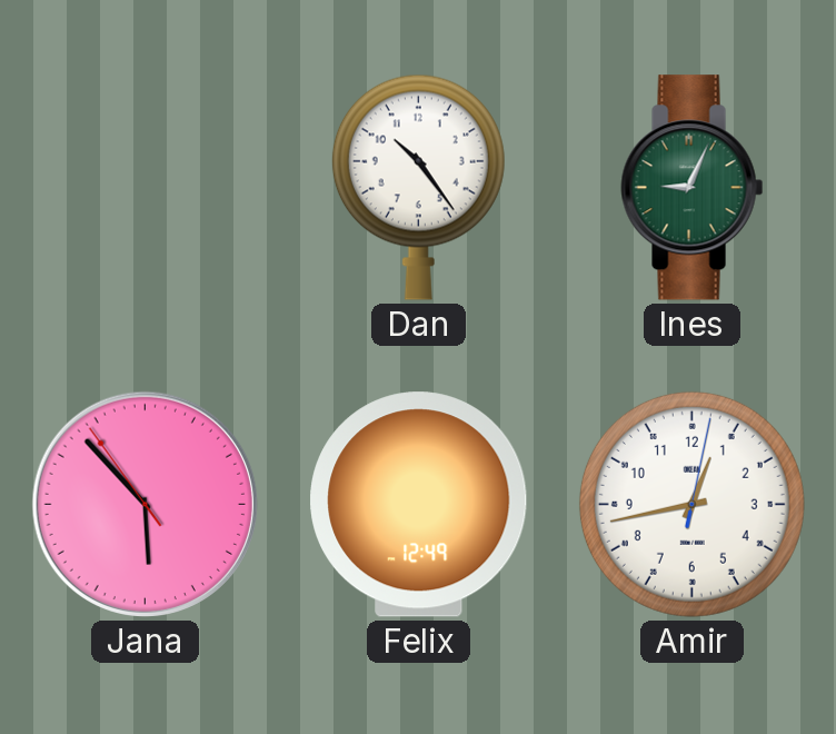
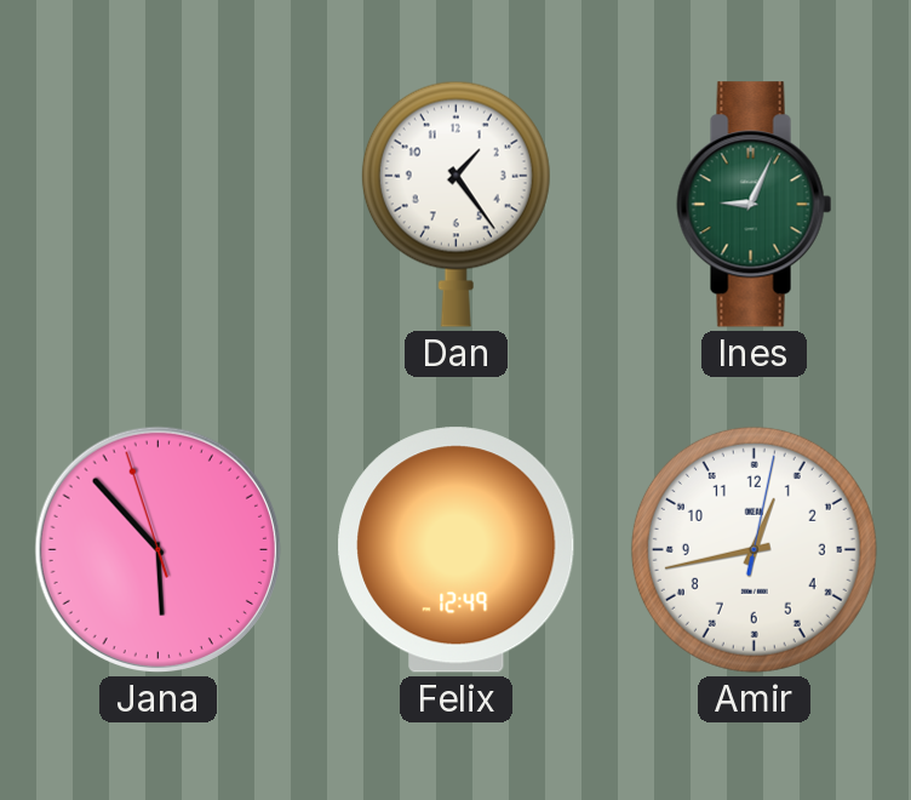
Dan: 10:24 -> 1:24 (456, 204)
Jana: 5:52:54 -> 5:52:57 (157, 549)
